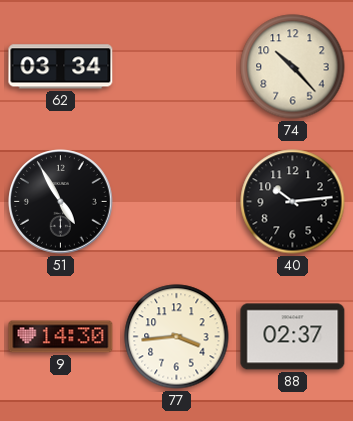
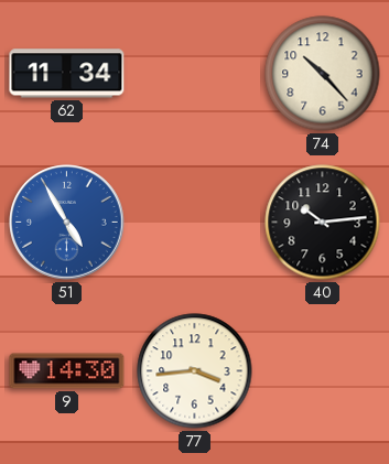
62: 03:34 -> 11:34 (67, 74)
51 dial: black -> blue (67, 223)
88: 02:37 -> none (293, 337)
